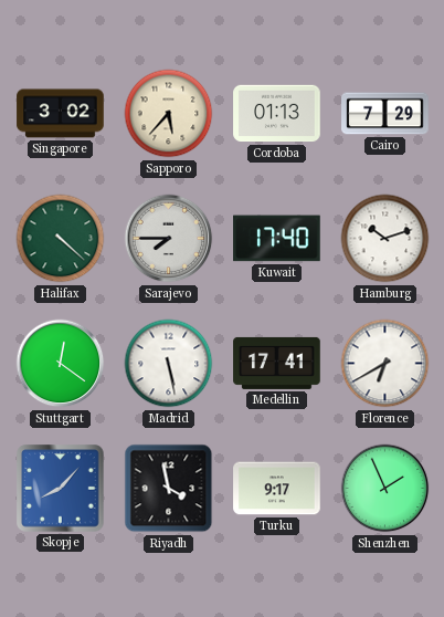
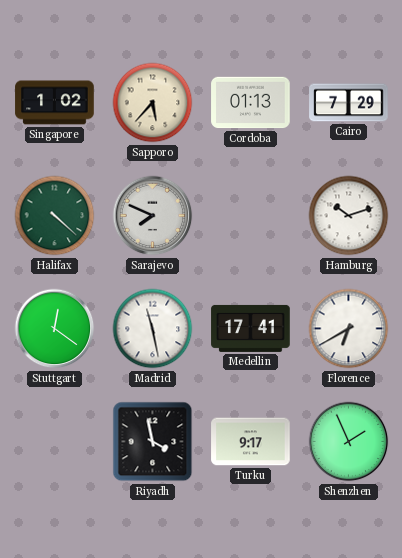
Singapore: 3:02 -> 1:02 (55, 103)
Sarajevo: 7:45 -> 7:49 (153, 216)
Kuwait: 17:40 -> none (277, 239)
Madrid: 5:28 -> 11:28 (153, 329)
Skopje: 8:07 -> none (61, 489)
